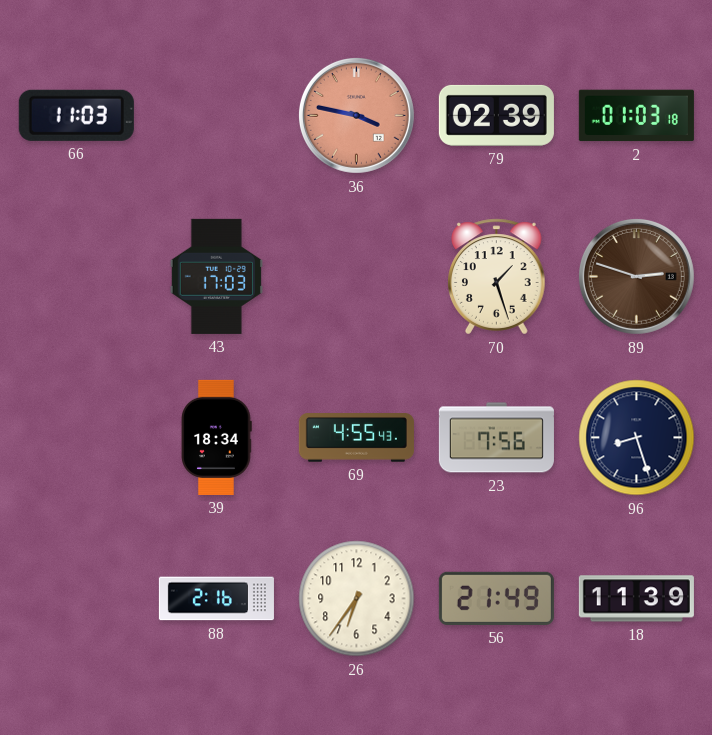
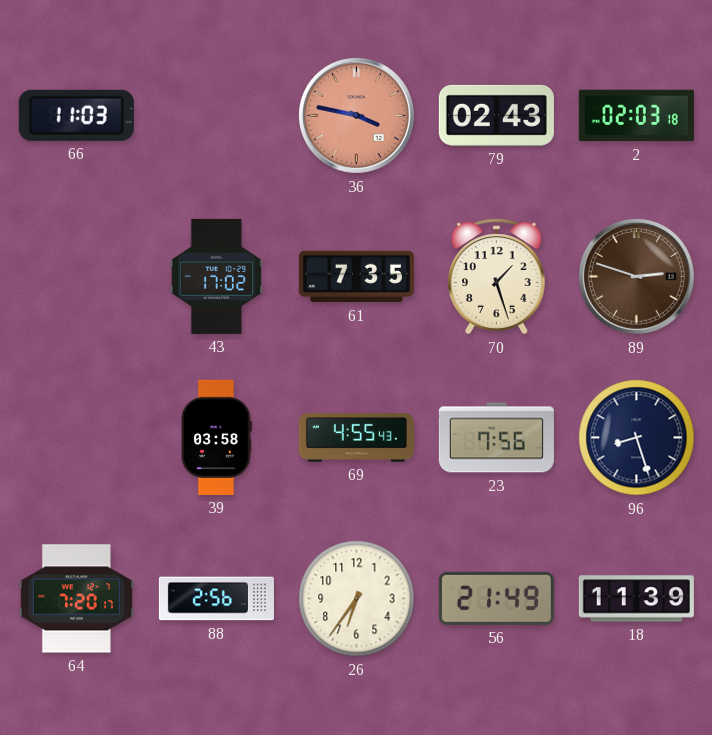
79: 02:39 -> 02:43 (496, 115)
2: 01:03 -> 02:03 (636, 116)
43: 17:03 -> 17:02 (216, 276)
61: none -> 7:35 (356, 277)
39: 18:34 -> 03:58 (217, 437)
64: none -> 7:20 (76, 599)
88: 2:16 -> 2:56 (216, 599)
